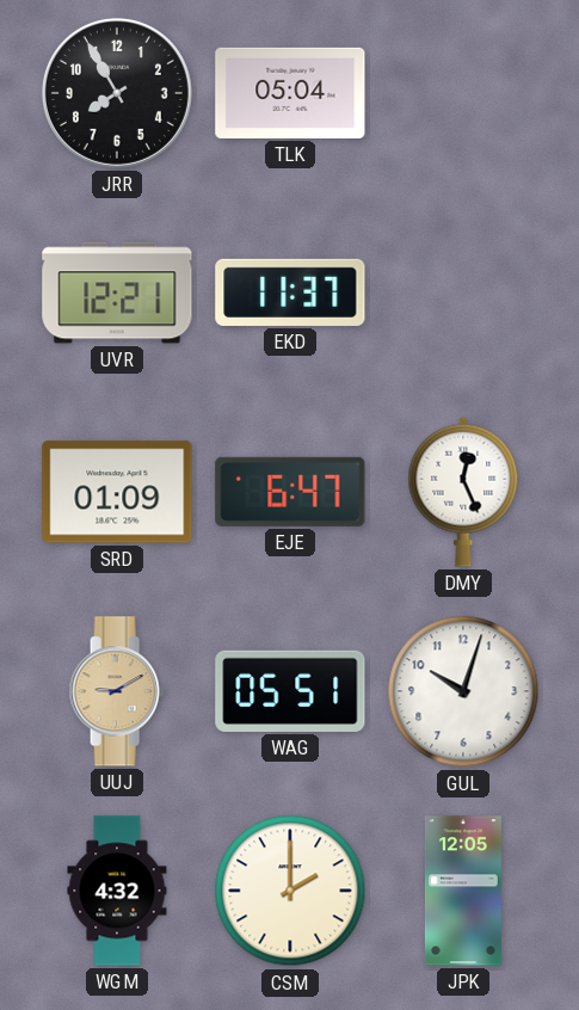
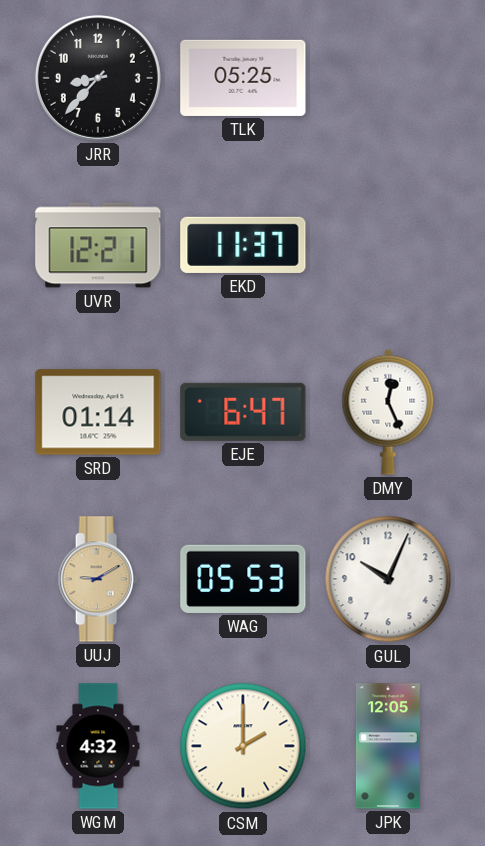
JRR: 7:55 -> 8:37 (98, 78)
TLK: 05:04 -> 05:25 (243, 78)
SRD: 01:09 -> 01:14 (98, 412)
WAG: 05:51 -> 05:53 (243, 579)
GUL: 10:03 -> 10:04 (388, 579)
